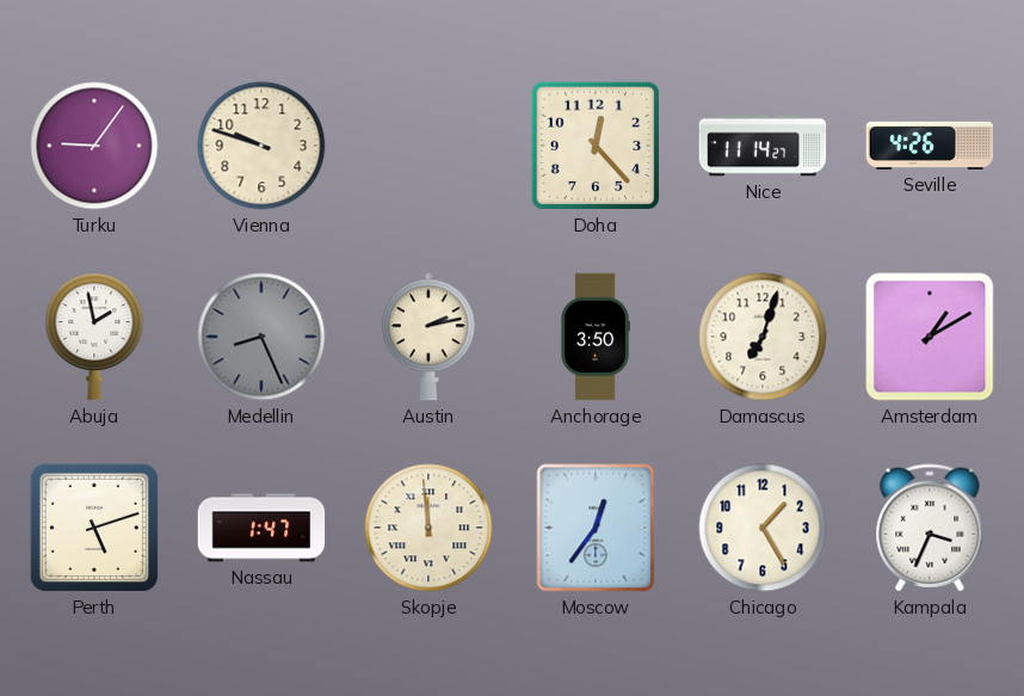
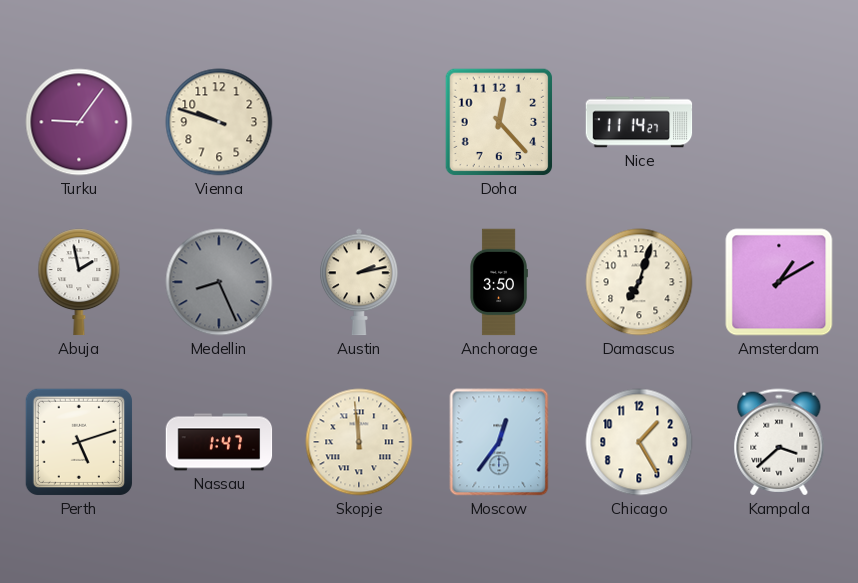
Seville: 4:26 -> none (930, 146)
Kampala: 3:34 -> 3:38 (779, 442)
